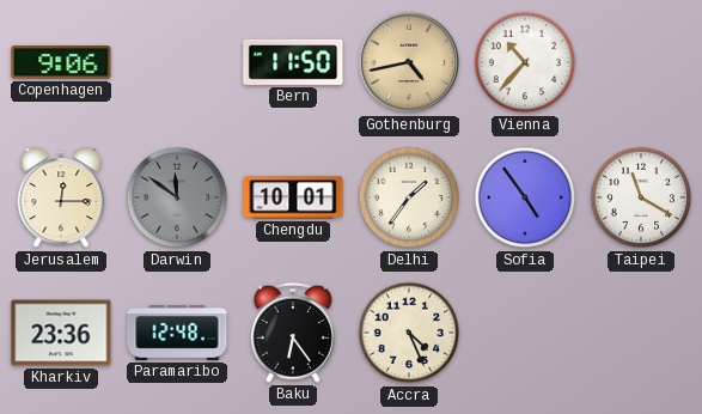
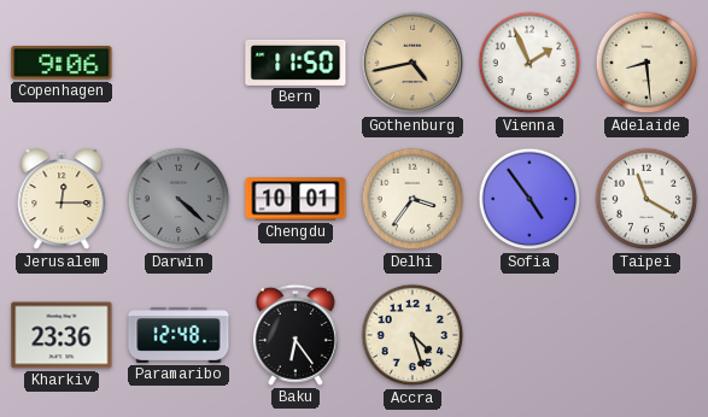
Vienna: 10:37 -> 1:56 (529, 63)
Adelaide: none -> 8:29 (646, 63)
Darwin: 11:51 -> 4:22 (179, 199)
Delhi: 1:36 -> 3:36 (412, 199)
Accra: 4:26 -> 4:27 (412, 335)
